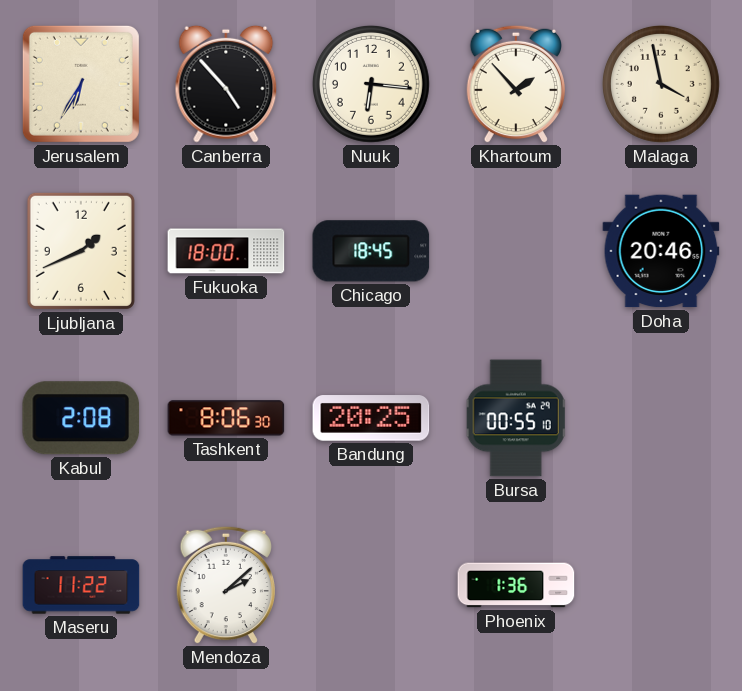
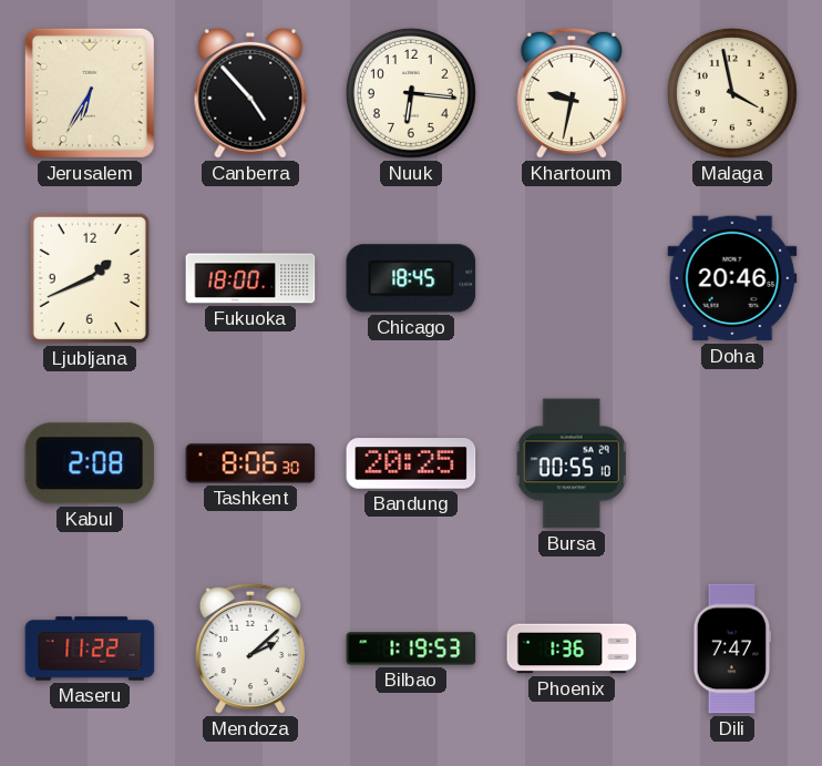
Khartoum: 1:53 -> 9:32 (571, 93)
Bilbao: none -> 1:19 (411, 648)
Dili: none -> 7:47 (732, 648)
